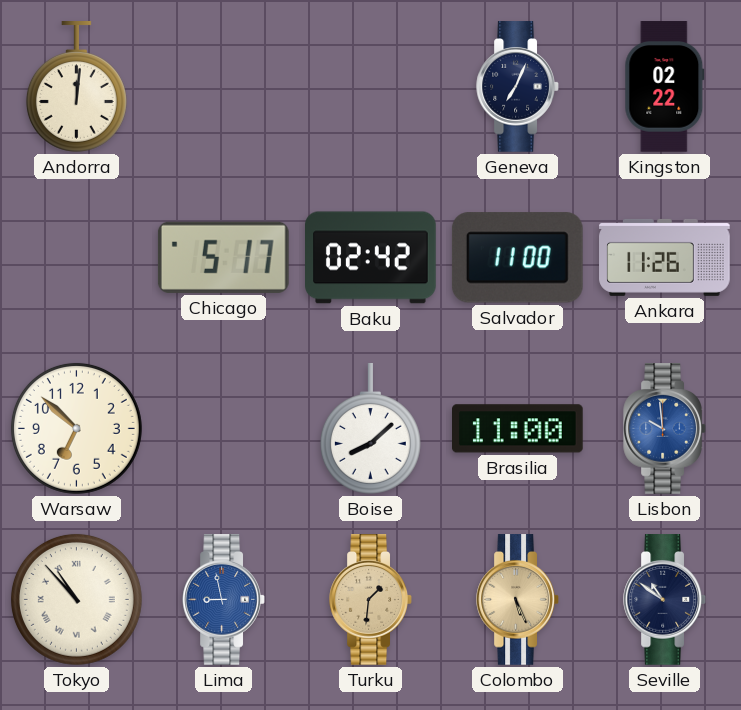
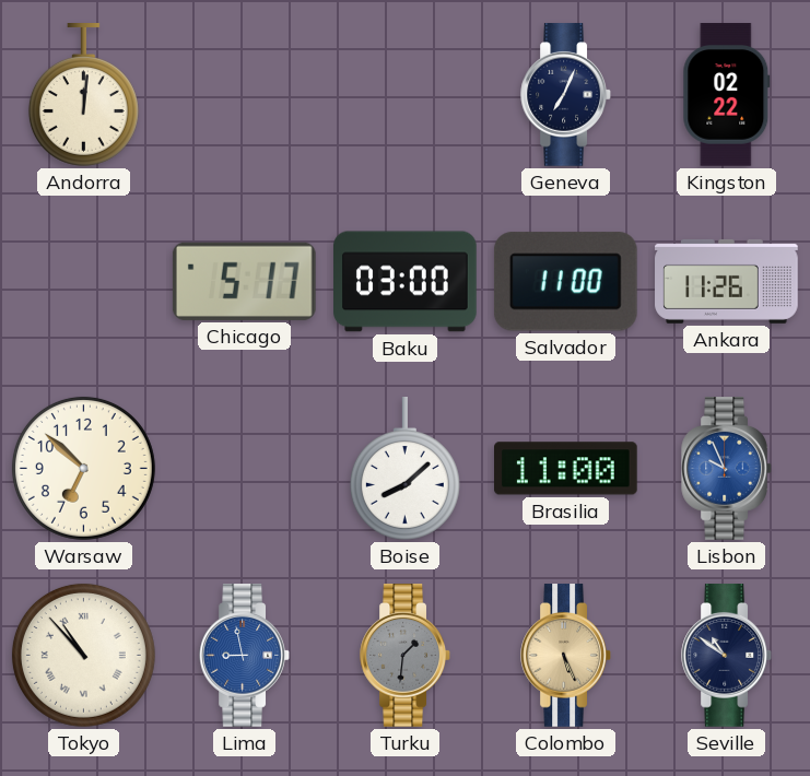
Baku: 02:42 -> 03:00 (406, 282)
Lisbon: 9:59 -> 9:56 (726, 469)
Turku dial: champagne -> grey (404, 656)
